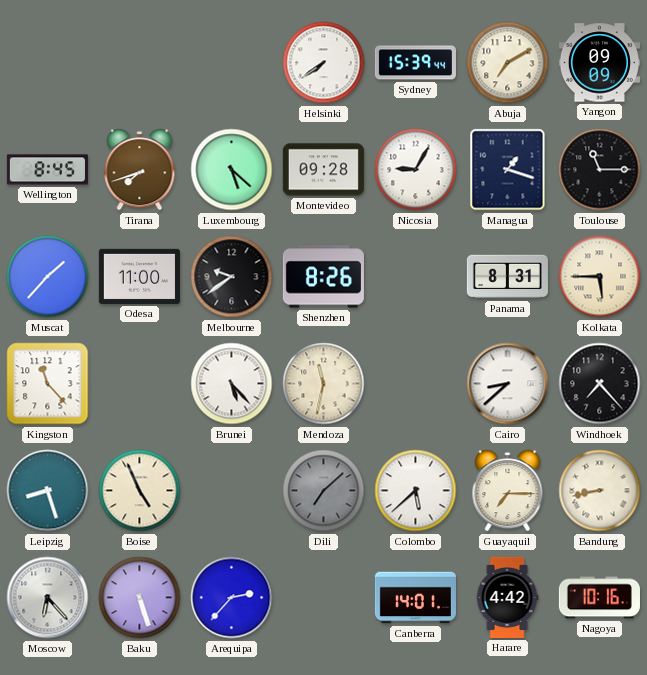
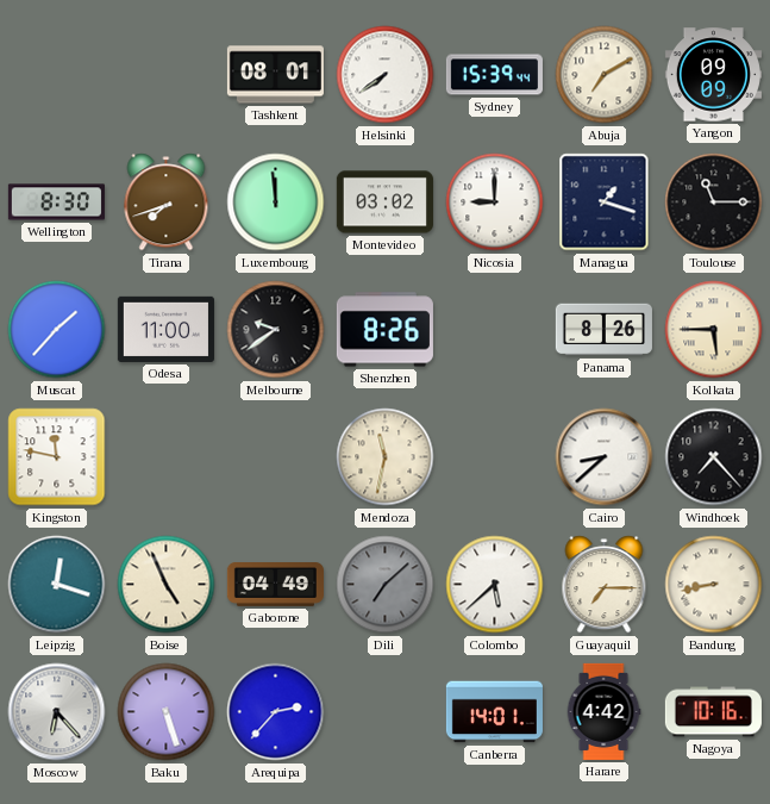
Tashkent: none -> 08:01 (275, 75)
Wellington: 8:45 -> 8:30 (56, 202)
Luxembourg: 5:22 -> 11:59 (276, 202)
Montevideo: 09:28 -> 03:02 (384, 202)
Nicosia: 9:05 -> 9:00 (495, 202)
Panama: 8:31 -> 8:26 (603, 330)
Kingston: 11:23 -> 11:47 (57, 457)
Brunei: 5:23 -> none (232, 384)
Leipzig: 8:27 -> 12:18 (57, 585)
Gaborone: none -> 04:49 (275, 585)
